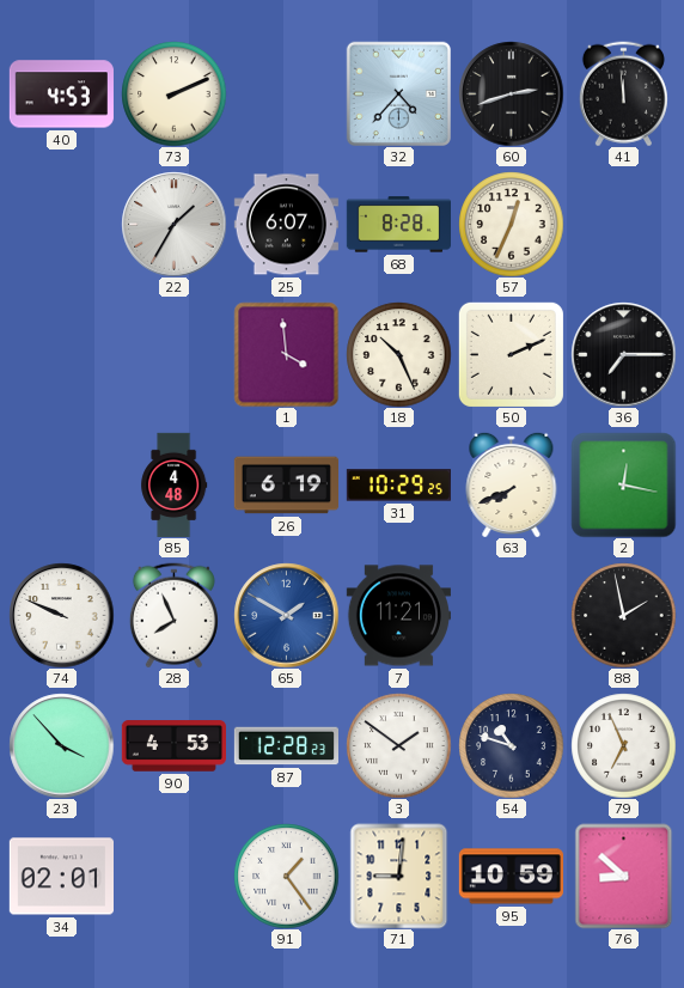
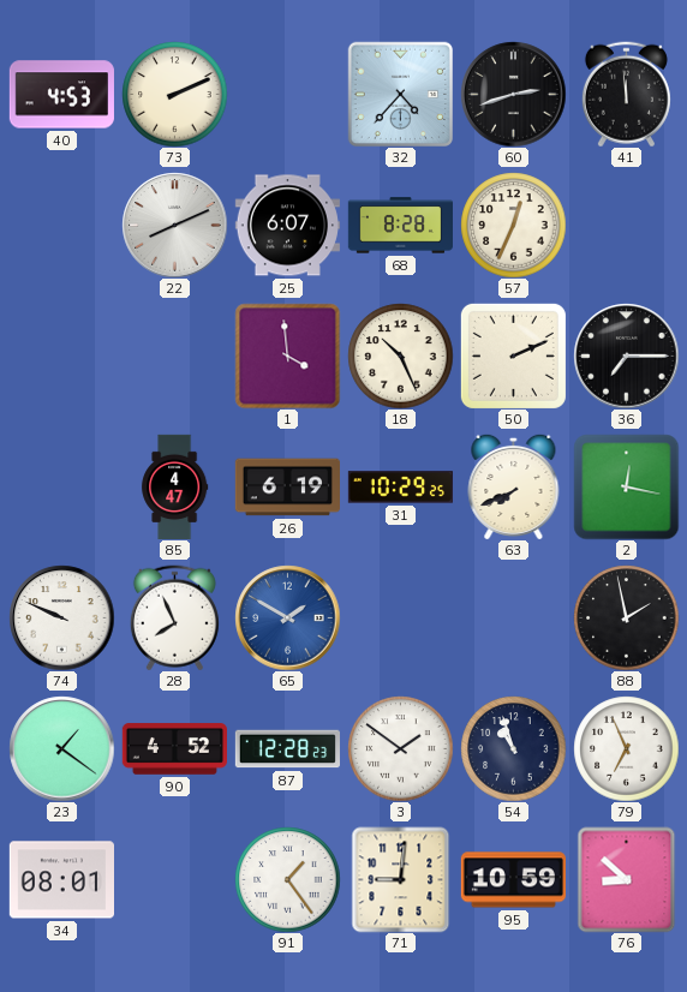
22: 1:35 -> 8:11 (174, 225)
85: 4:48 -> 4:47 (175, 486)
7: 11:21 -> none (398, 616)
23: 3:53 -> 1:21 (61, 748)
90: 4:53 -> 4:52 (174, 749)
54: 10:48 -> 10:57 (513, 748)
34: 02:01 -> 08:01 (61, 880)
